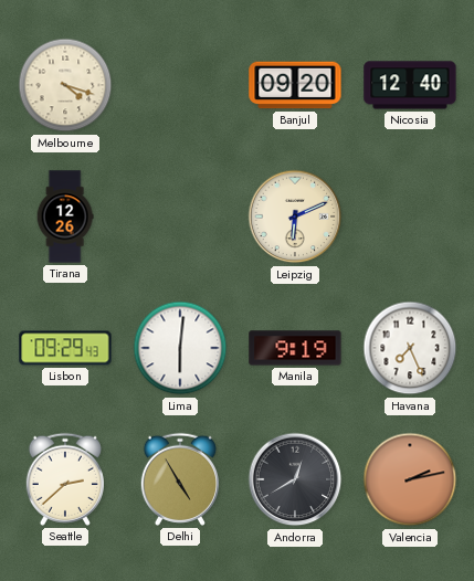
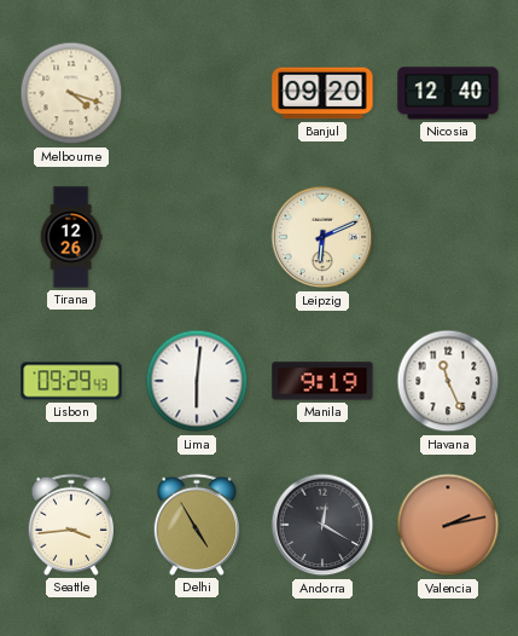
Havana: 7:26 -> 11:26 (448, 381)
Seattle: 2:38 -> 3:44 (71, 525)
Andorra: 12:40 -> 12:20 (322, 525)
